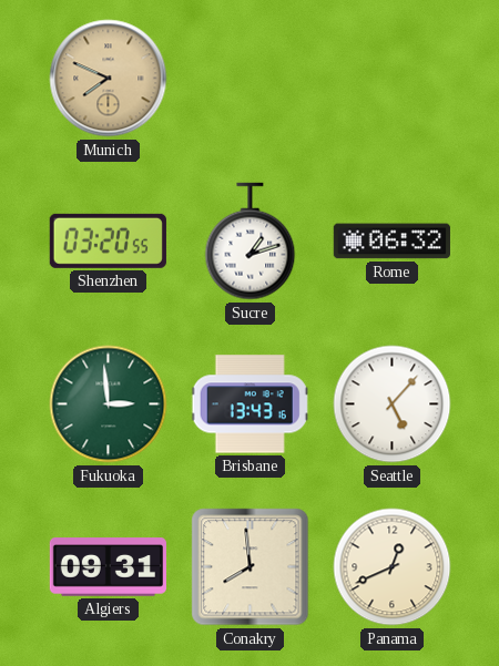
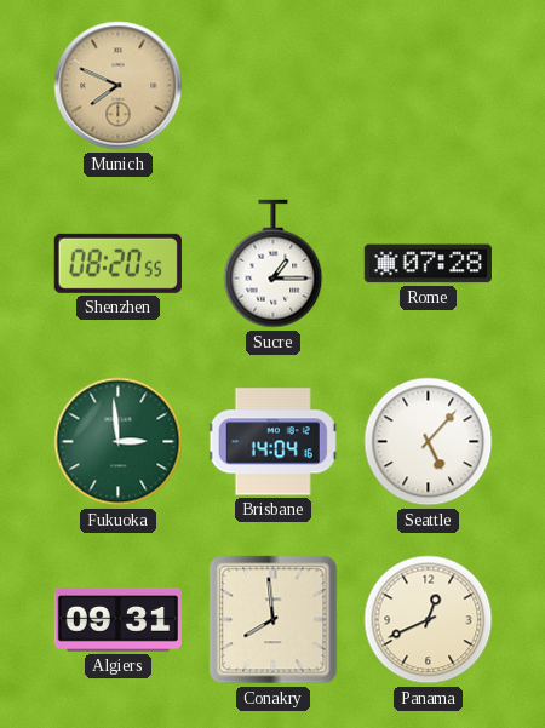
Shenzhen: 03:20 -> 08:20 (117, 263)
Sucre: 1:12 -> 1:15 (274, 264)
Rome: 06:32 -> 07:28 (428, 264)
Brisbane: 13:43 -> 14:04 (274, 442)
